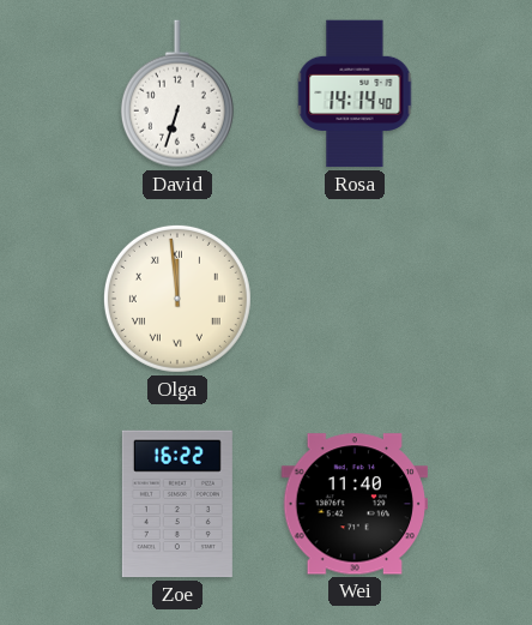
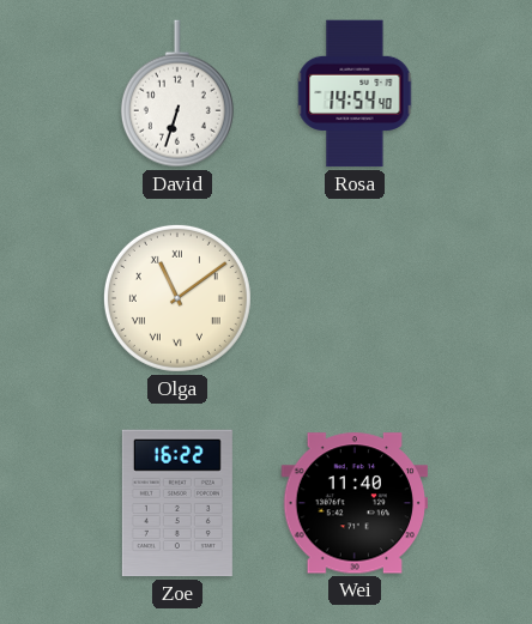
Rosa: 14:14 -> 14:54 (355, 93)
Olga: 11:59 -> 11:09 (177, 298)
